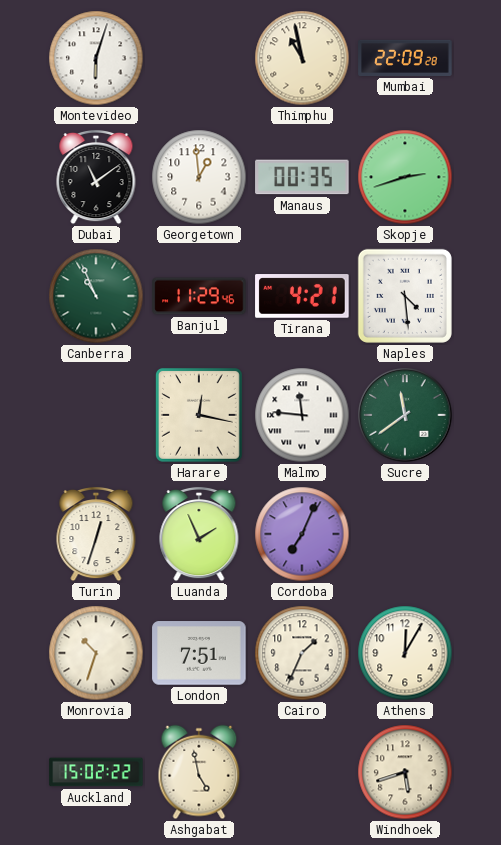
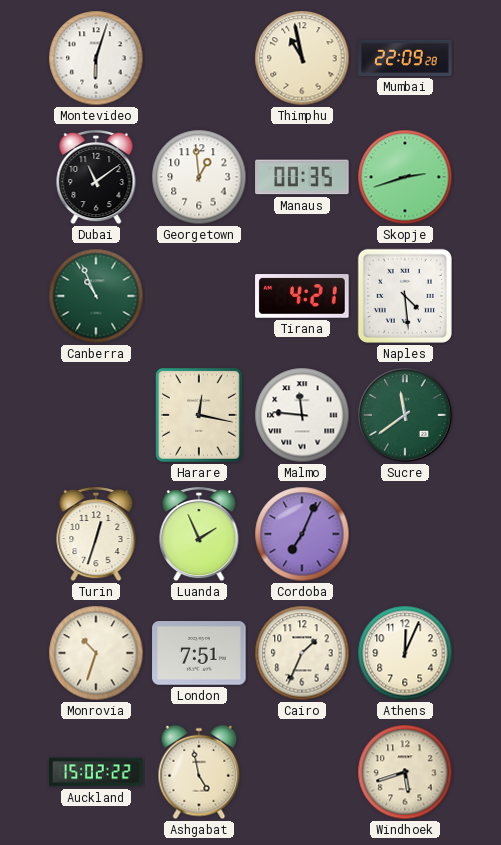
Banjul: 11:29 -> none (199, 296)
Athens: 12:05 -> 12:04 (405, 653)
